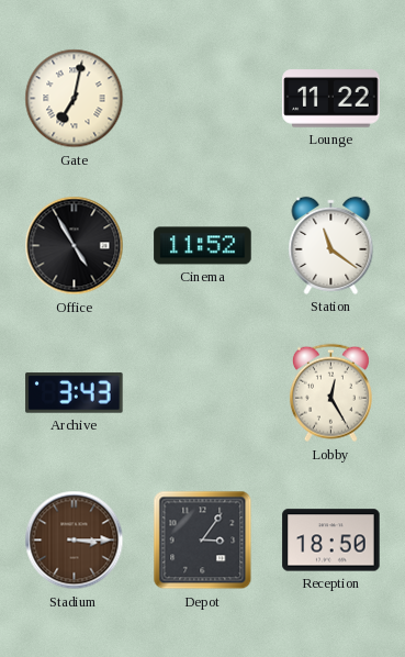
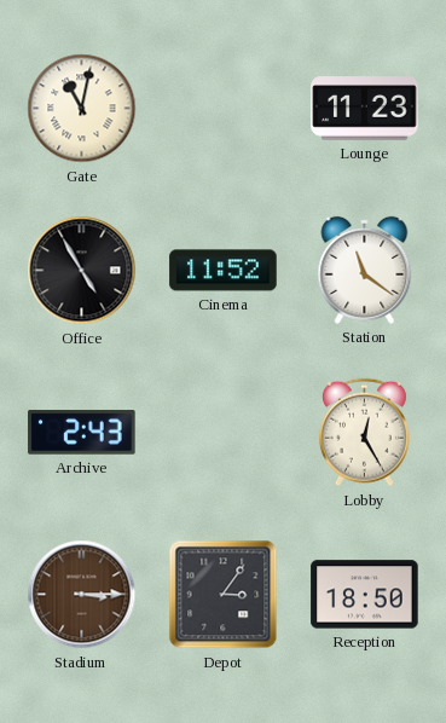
Gate: 7:02 -> 11:02 (82, 109)
Lounge: 11:22 -> 11:23 (365, 109)
Archive: 3:43 -> 2:43 (82, 433)
